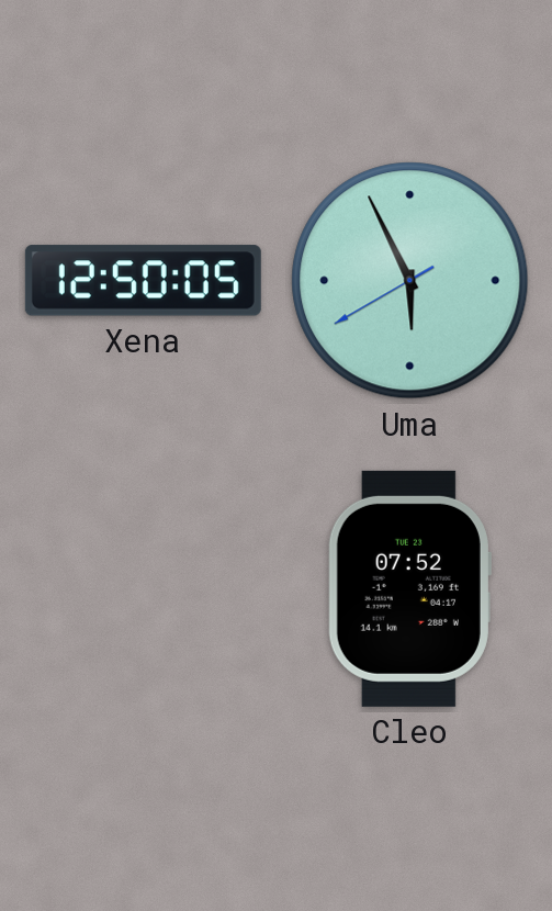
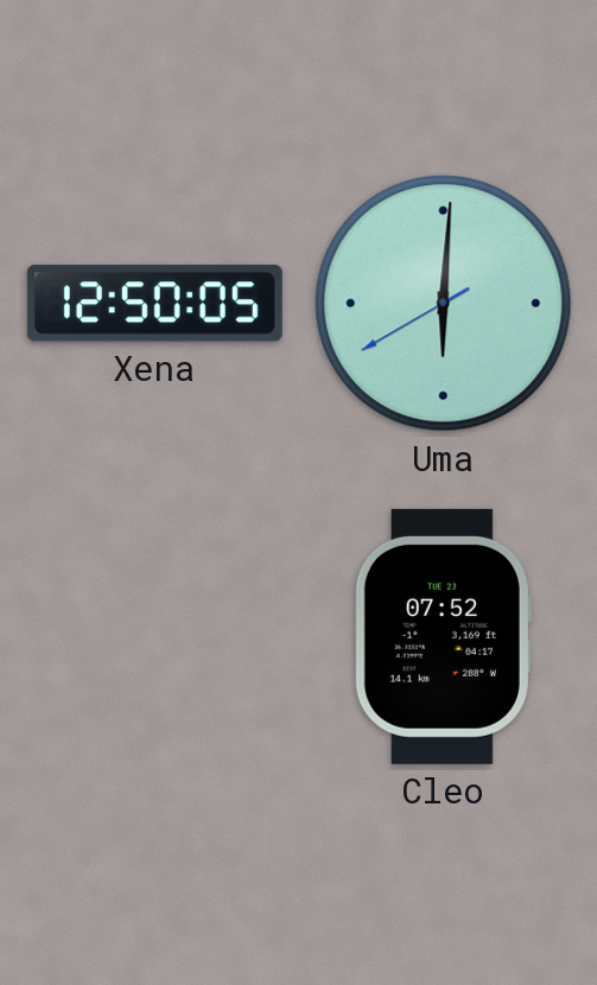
Uma: 5:55 -> 6:00 (444, 304)
